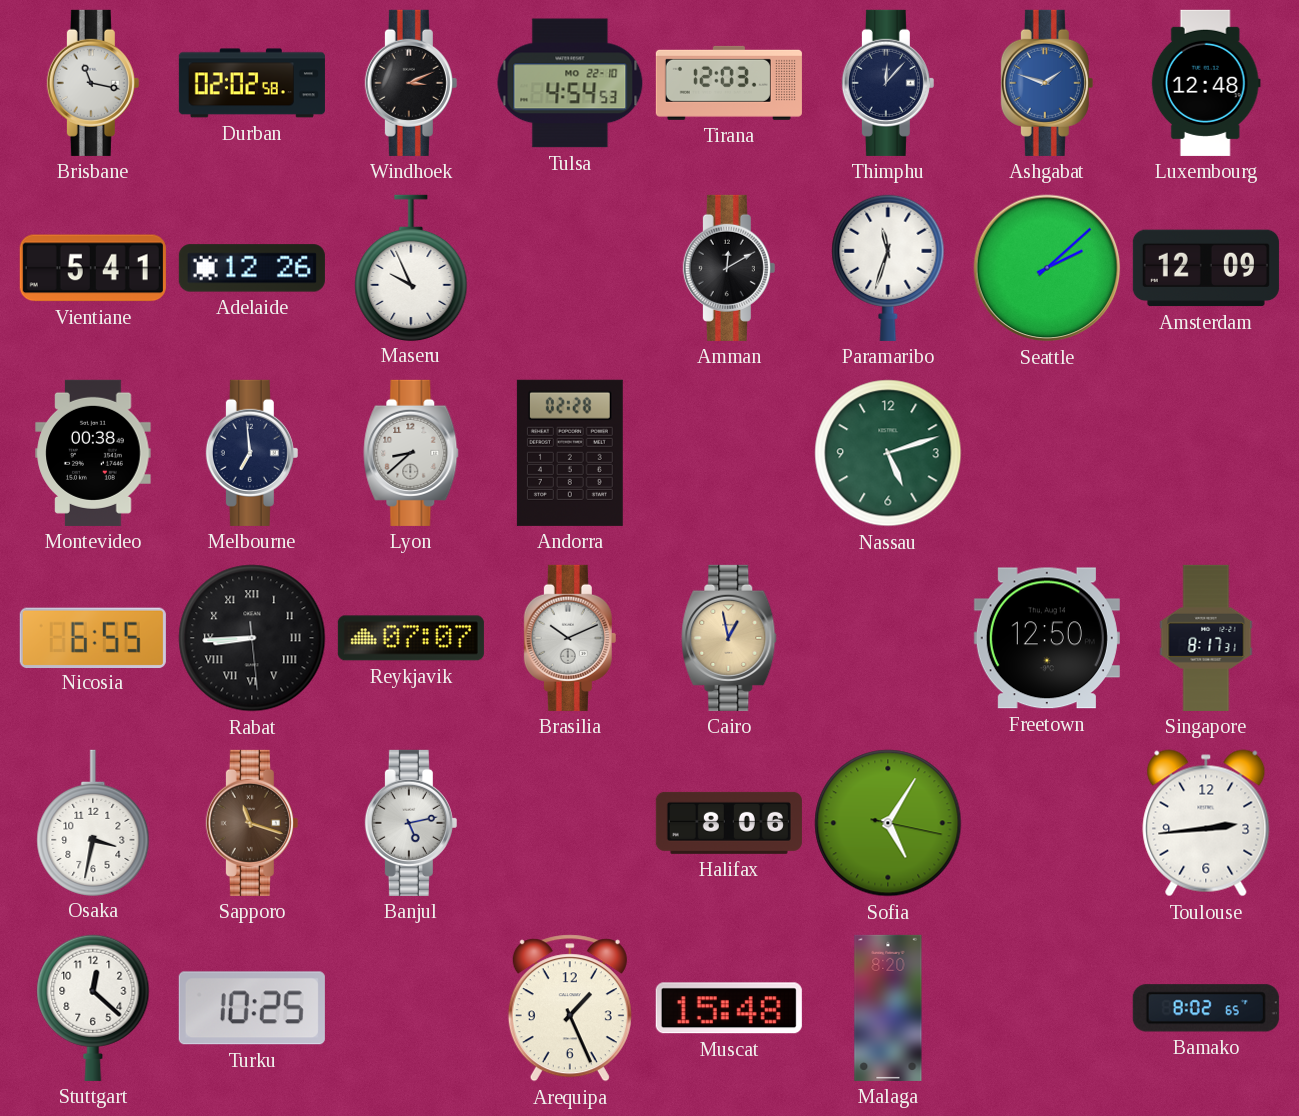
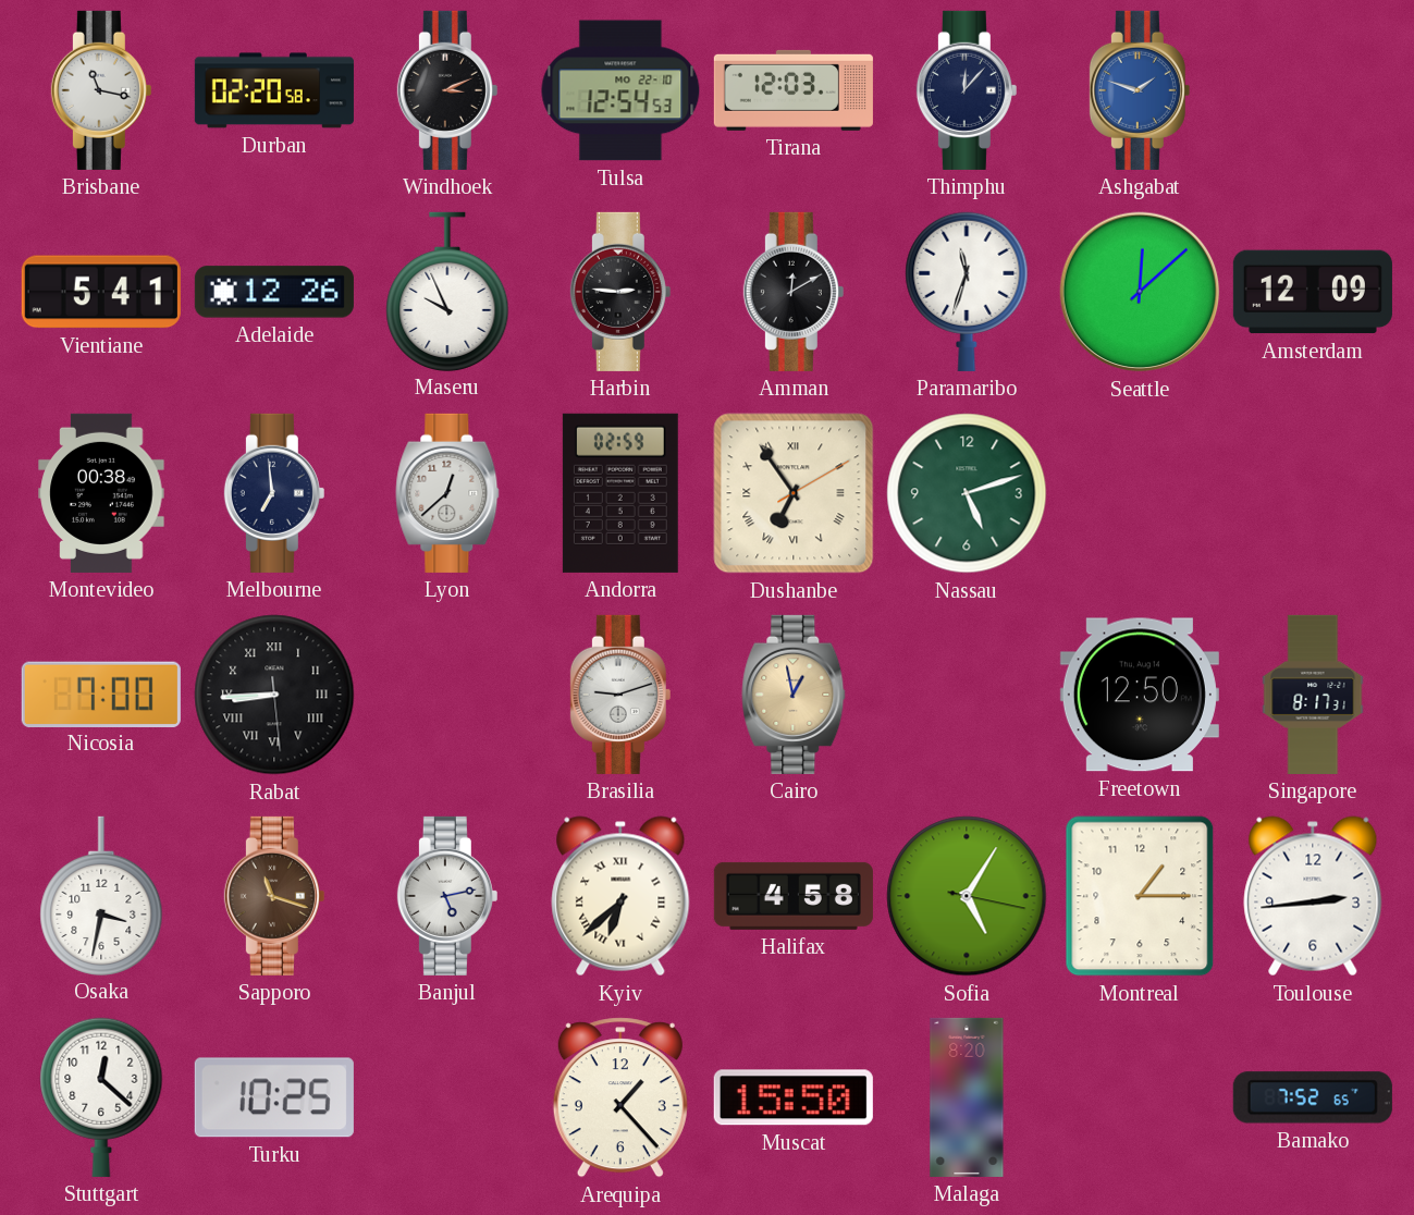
Durban: 02:02 -> 02:20 (274, 90)
Tulsa: 4:54 -> 12:54 (620, 90)
Luxembourg: 12:48 -> none (1206, 83)
Harbin: none -> 2:46 (620, 292)
Seattle: 2:08 -> 12:08 (1140, 292)
Lyon: 8:38 -> 12:38 (447, 493)
Andorra: 02:28 -> 02:59 (620, 493)
Dushanbe: none -> 6:54 (794, 493)
Nicosia: 6:55 -> 7:00 (101, 694)
Reykjavik: 07:07 -> none (411, 638)
Brasilia: 10:11 -> 9:12 (620, 695)
Kyiv: none -> 6:38 (620, 896)
Halifax: 8:06 -> 4:58 (794, 896)
Montreal: none -> 1:15 (1140, 896)
Arequipa: 1:26 -> 1:23 (620, 1097)
Muscat: 15:48 -> 15:50 (794, 1097)
Bamako: 8:02 -> 7:52 (1313, 1097)
